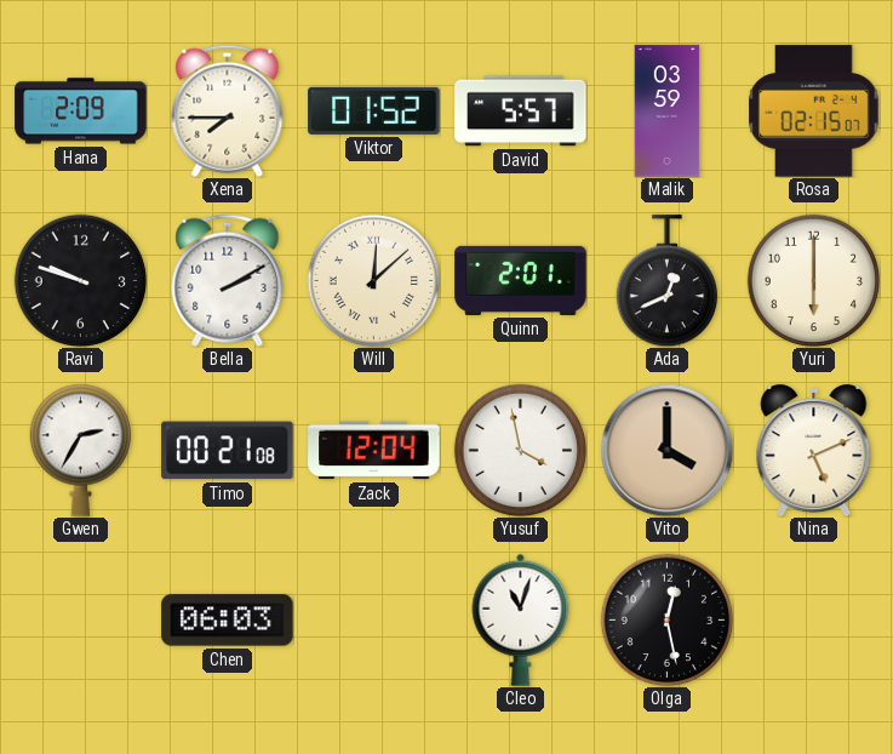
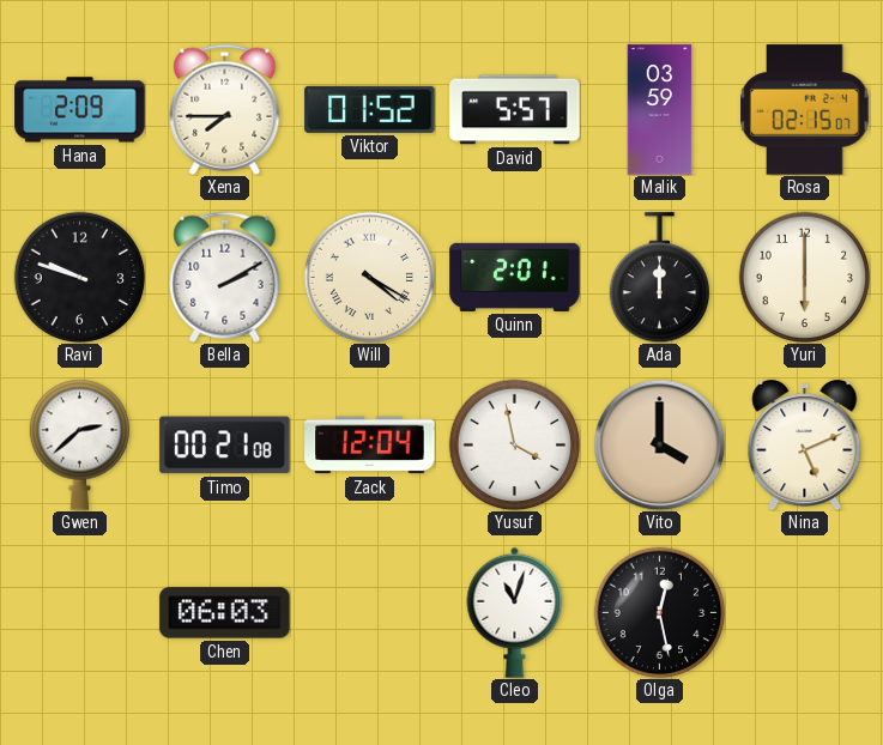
Will: 12:08 -> 4:20 (369, 277)
Ada: 12:41 -> 12:00 (659, 278)
Gwen: 2:35 -> 2:38 (79, 444)
